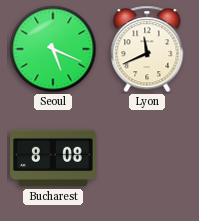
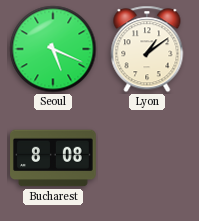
Lyon: 11:41 -> 1:09 (147, 49)
